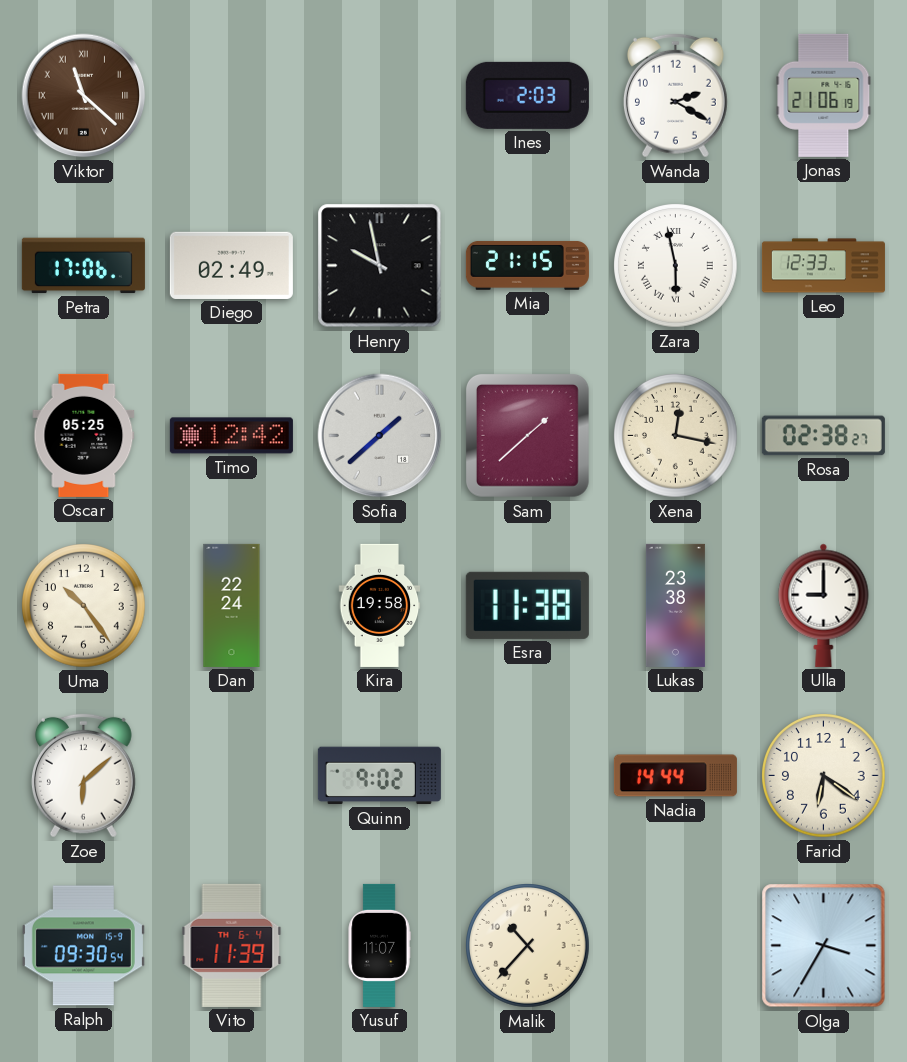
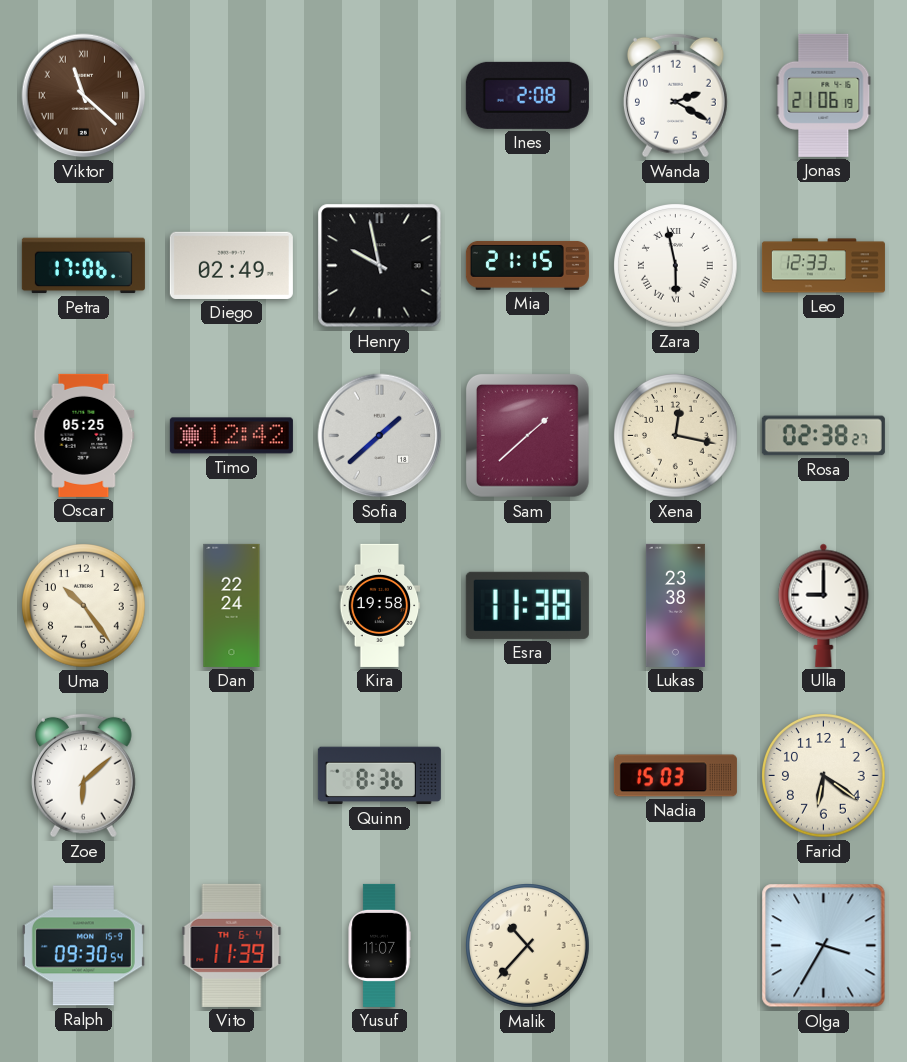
Ines: 2:03 -> 2:08 (527, 95)
Quinn: 9:02 -> 8:36 (379, 776)
Nadia: 14:44 -> 15:03 (675, 776)
